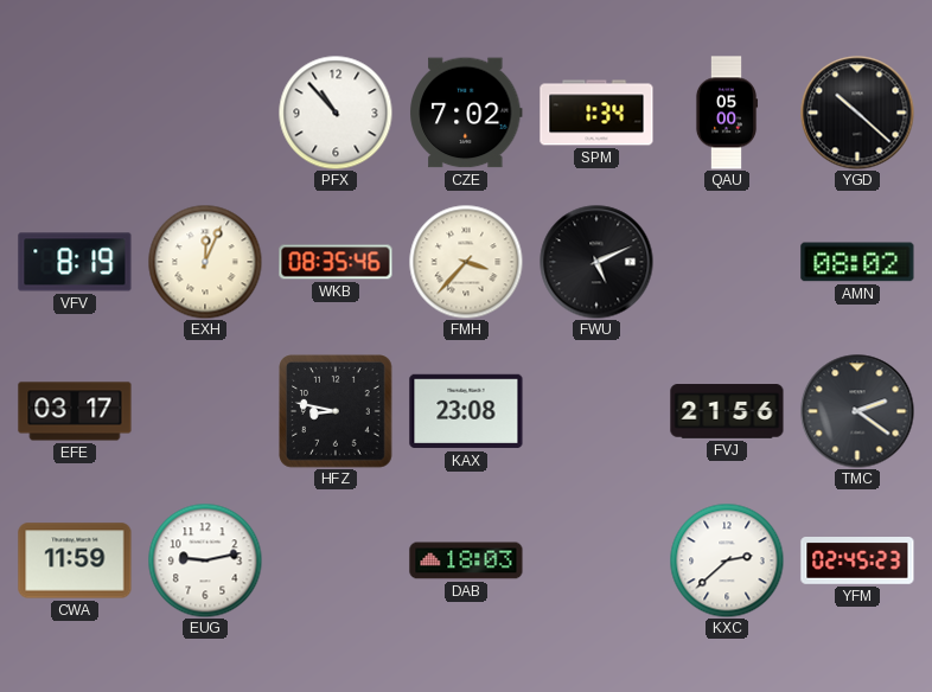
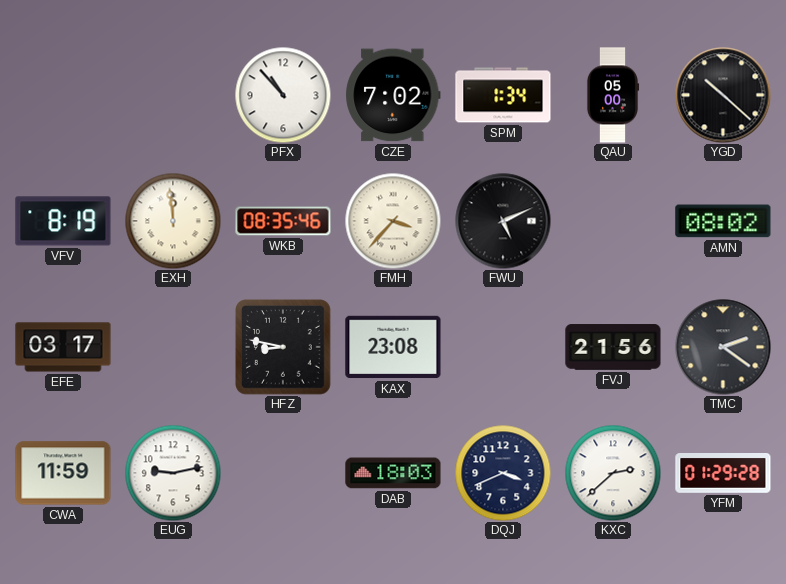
EXH: 12:04 -> 11:59 (173, 221)
DQJ: none -> 3:41 (503, 473)
YFM: 02:45 -> 01:29 (723, 474)
